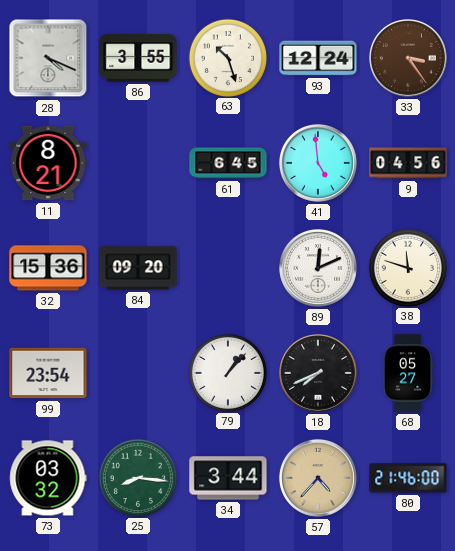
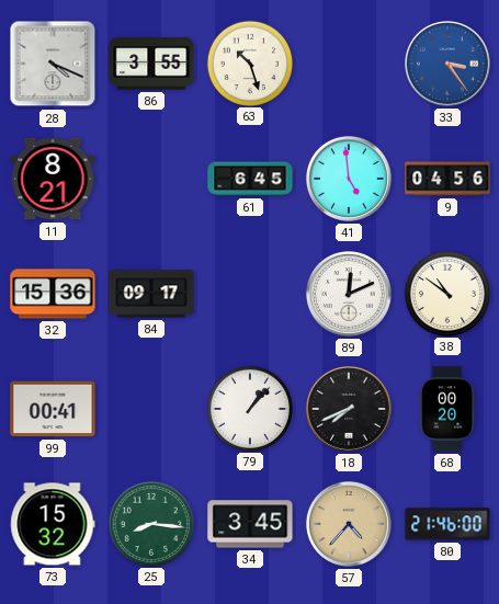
93: 12:24 -> none (318, 58)
33 dial: brown -> blue (447, 64)
84: 09:20 -> 09:17 (151, 294)
38: 11:48 -> 10:51 (446, 293)
99: 23:54 -> 00:41 (53, 409)
68: 05:27 -> 00:20 (447, 409)
73: 03:32 -> 15:32 (53, 524)
34: 3:44 -> 3:45 (250, 524)
